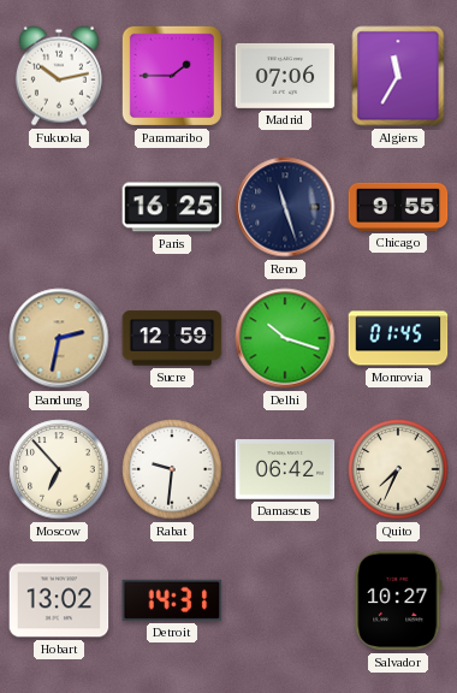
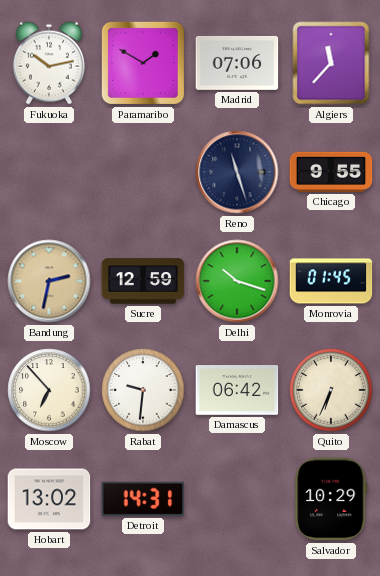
Paramaribo: 1:45 -> 1:50 (143, 63)
Algiers: 11:35 -> 11:37 (331, 63)
Paris: 16:25 -> none (172, 207)
Quito: 7:34 -> 6:34 (331, 390)
Salvador: 10:27 -> 10:29 (331, 499)
